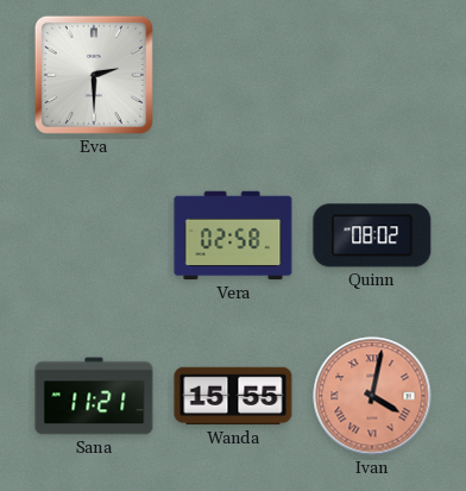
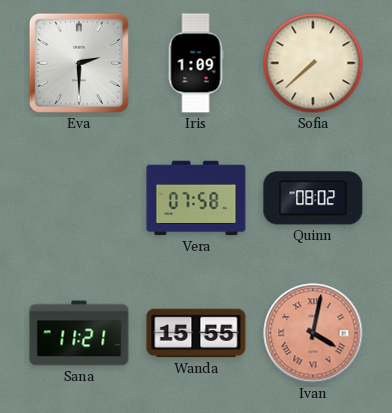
Iris: none -> 1:09 (196, 63)
Sofia: none -> 7:38 (313, 63)
Vera: 02:58 -> 07:58 (196, 198)
